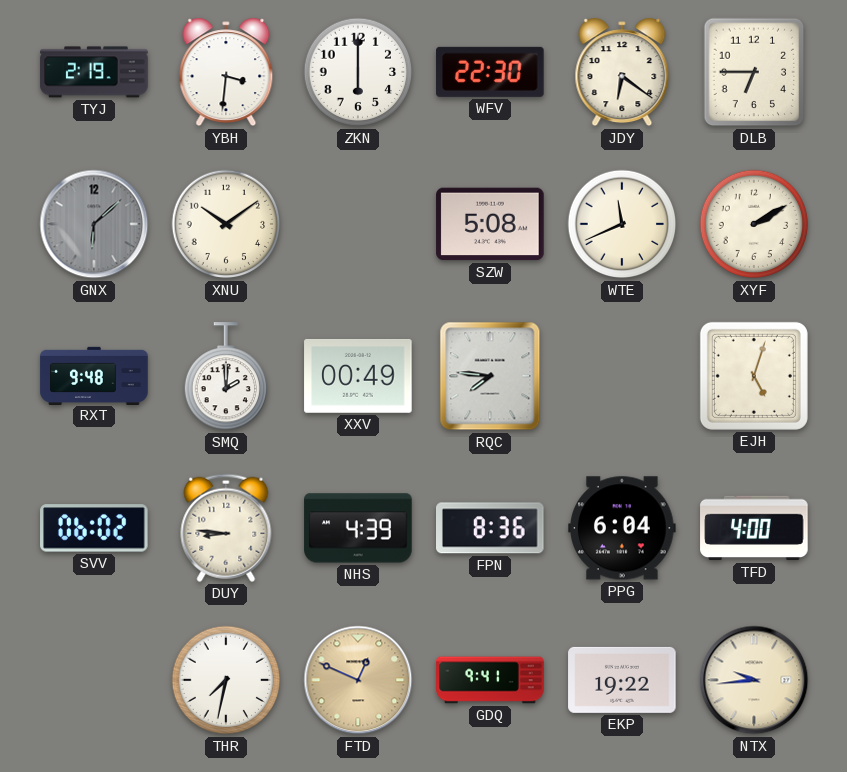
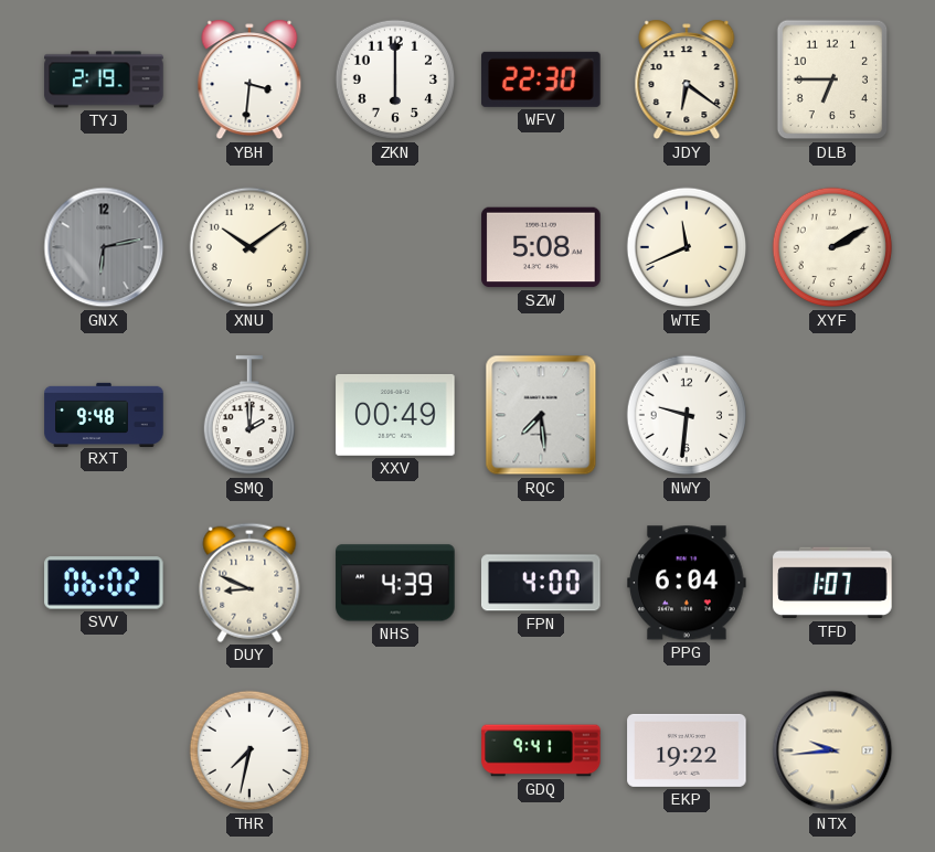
GNX: 6:08 -> 6:13 (104, 247)
RQC: 7:46 -> 7:29 (541, 415)
NWY: none -> 9:31 (687, 415)
EJH: 5:03 -> none (754, 376)
DUY: 8:46 -> 8:49 (249, 583)
FPN: 8:36 -> 4:00 (542, 583)
TFD: 4:00 -> 1:07 (832, 583)
FTD: 12:49 -> none (358, 680)
